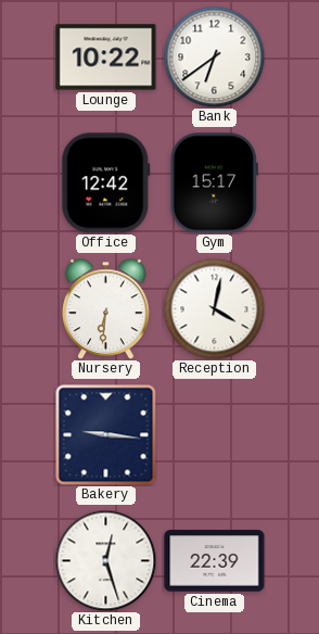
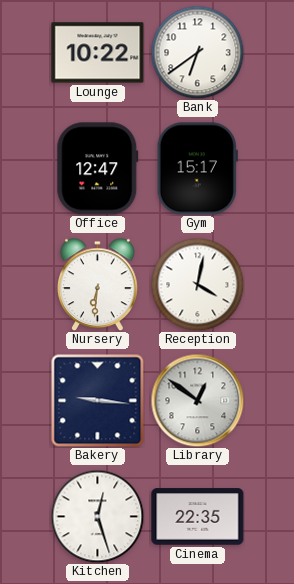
Office: 12:42 -> 12:47 (98, 169)
Library: none -> 12:51 (197, 400)
Cinema: 22:39 -> 22:35 (198, 517)
